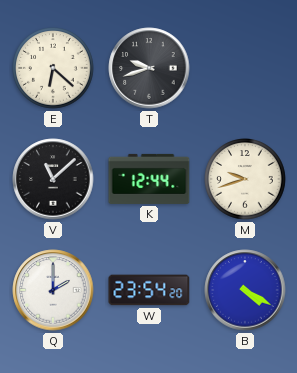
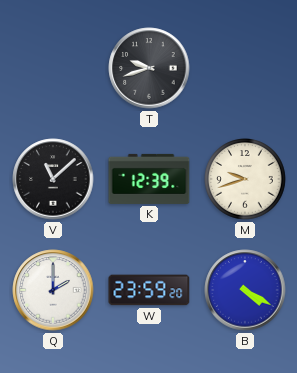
E: 6:22 -> none (53, 68)
K: 12:44 -> 12:39 (149, 179)
W: 23:54 -> 23:59 (149, 290)
